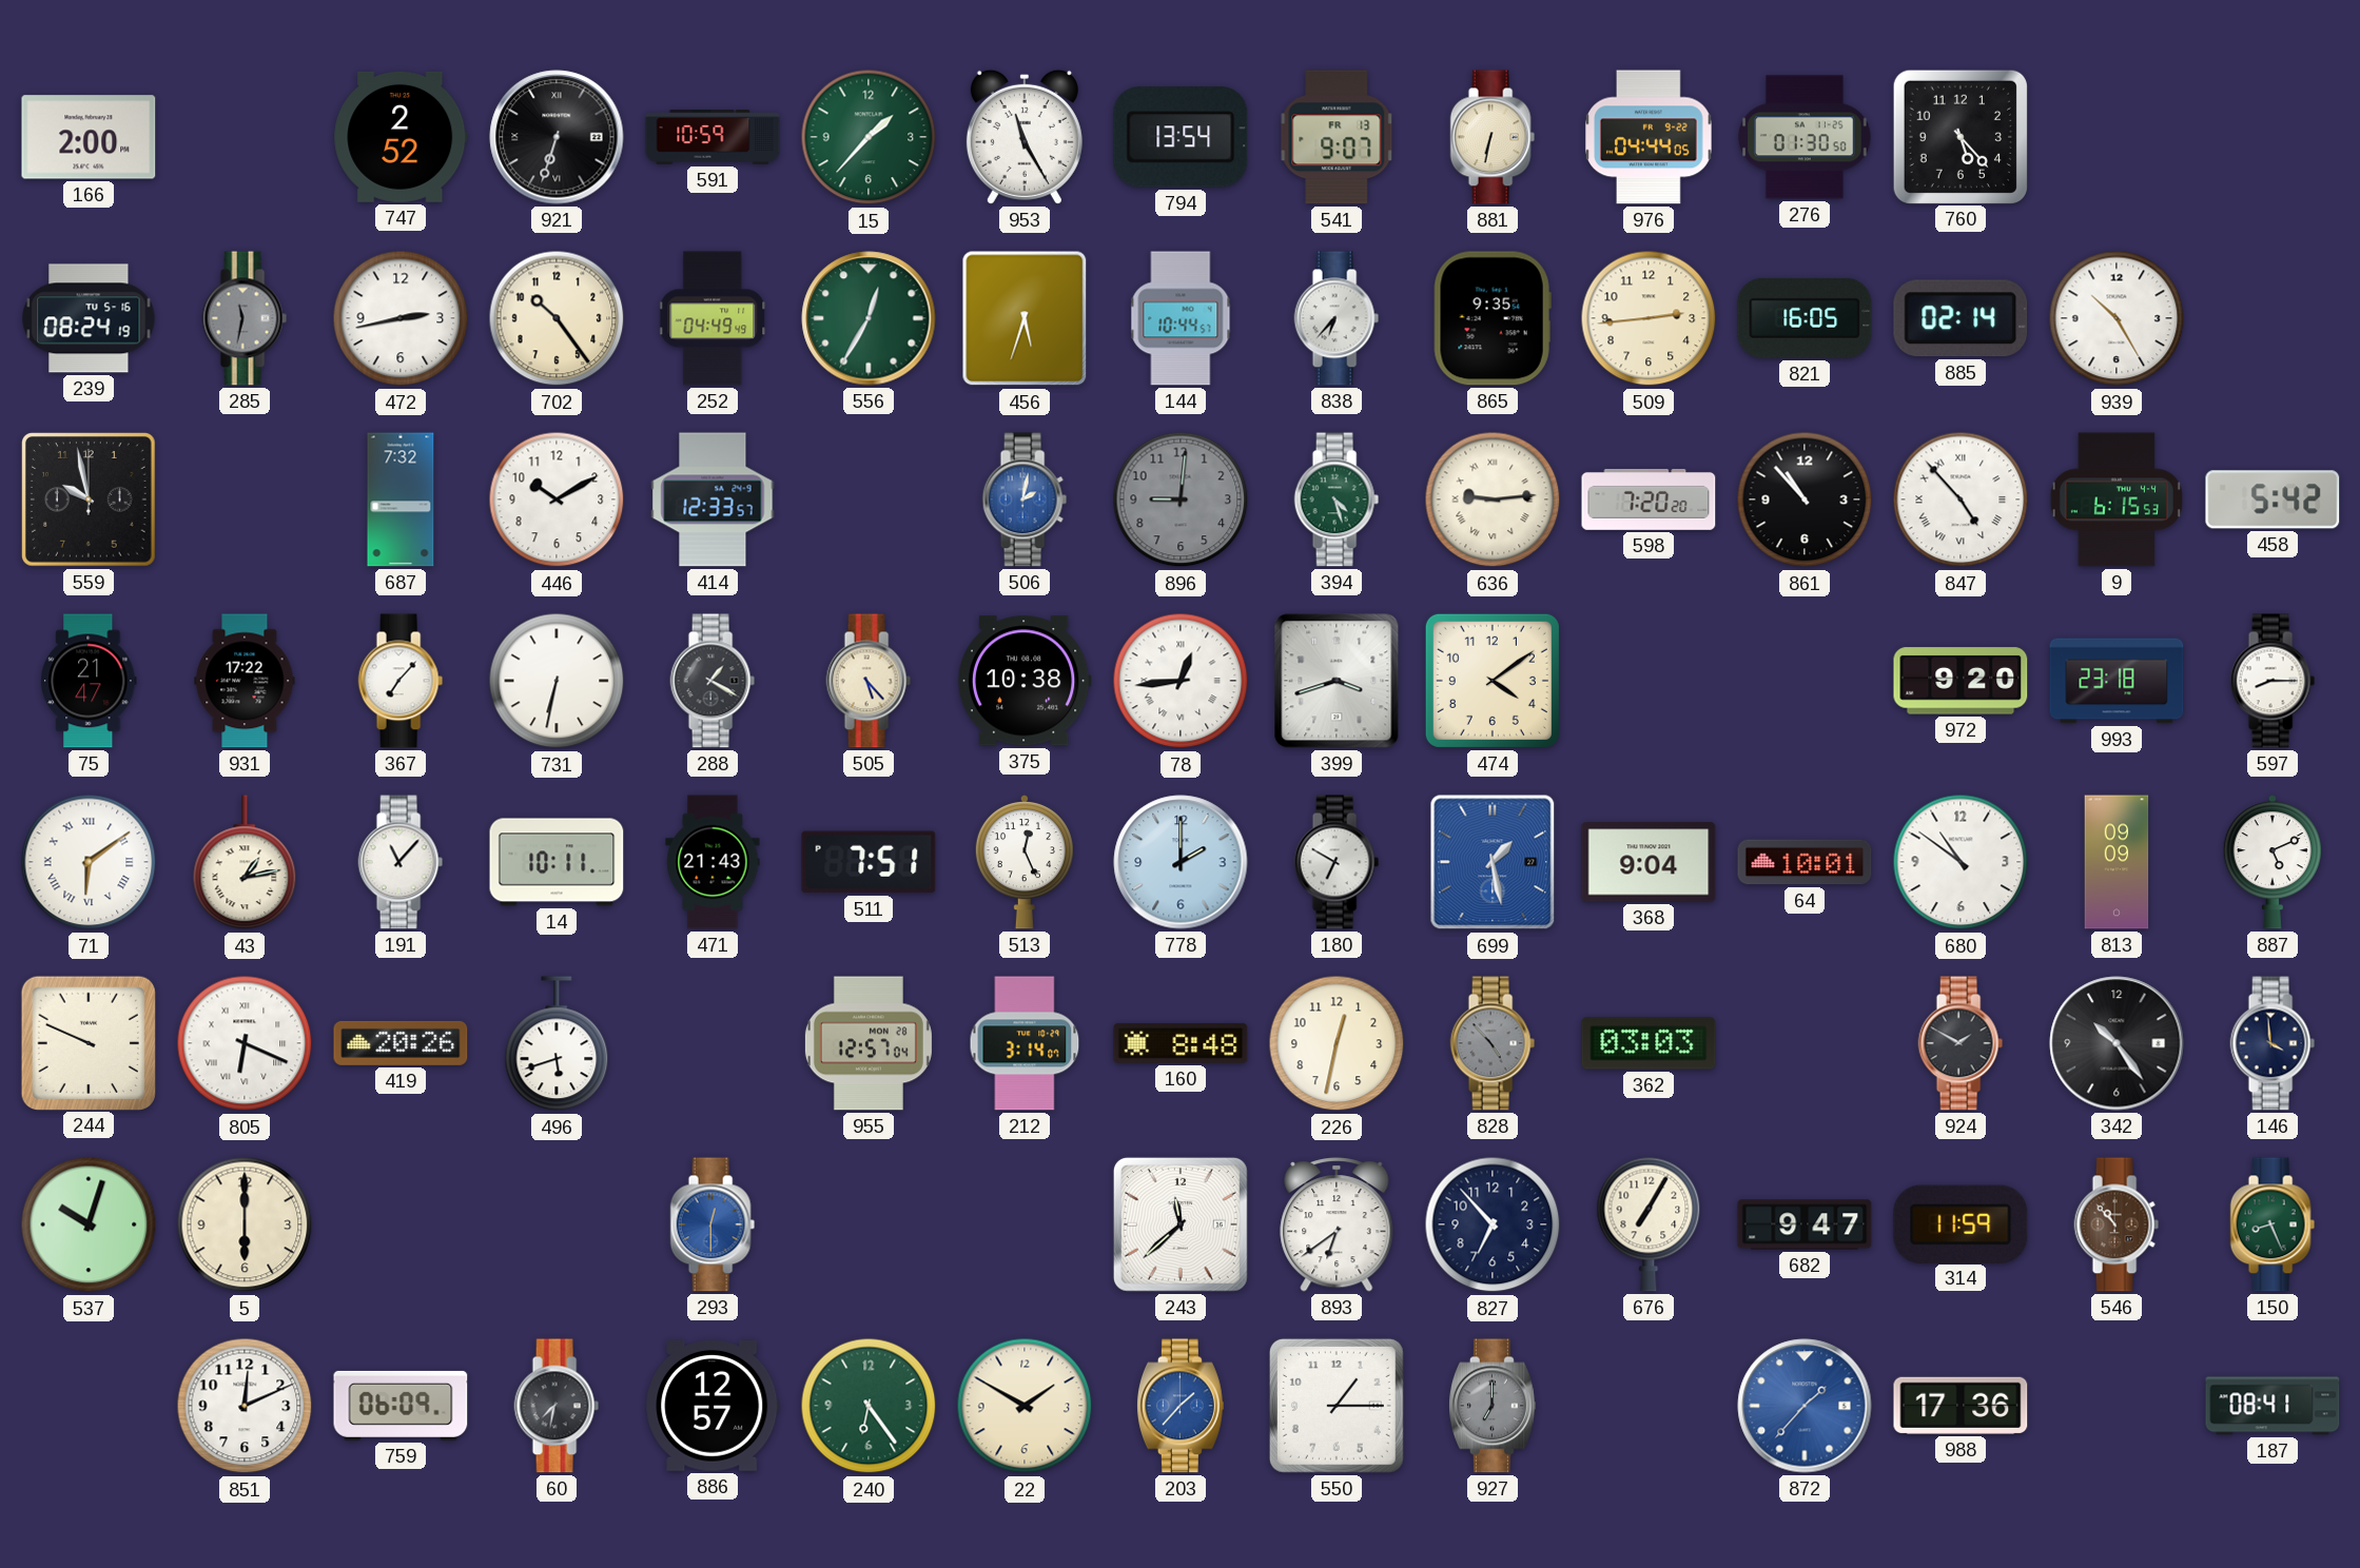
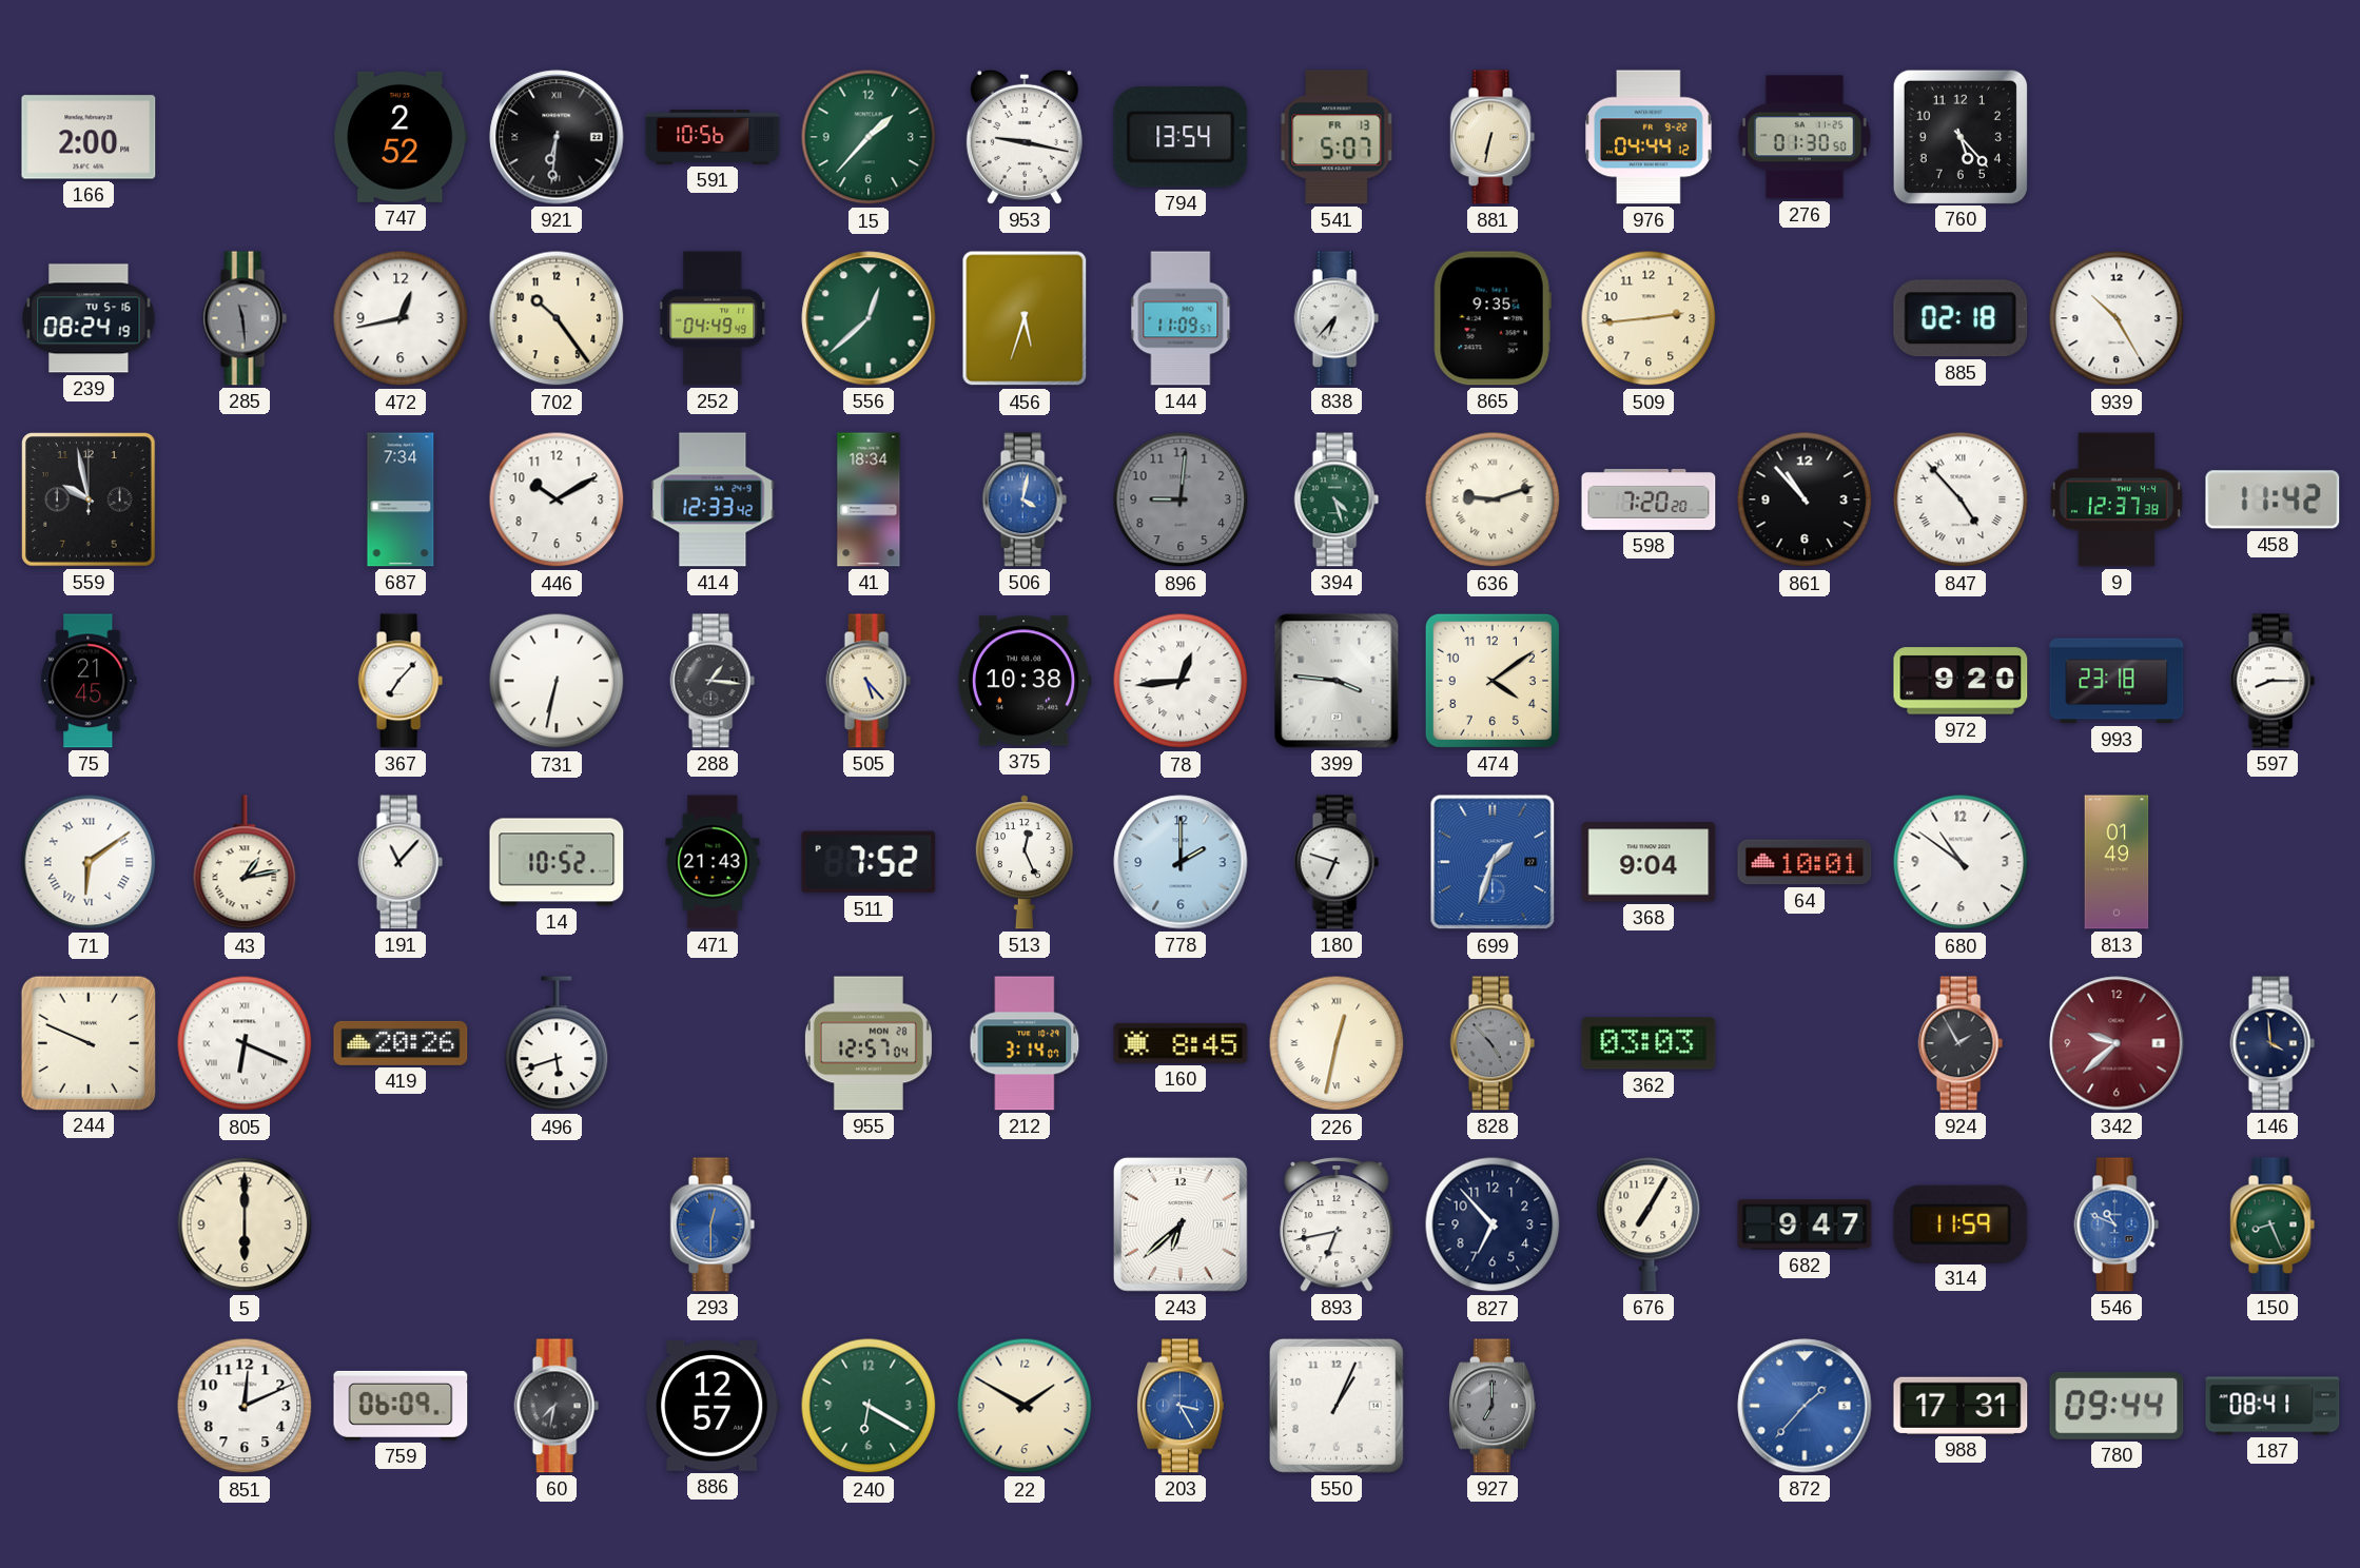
921: 6:33 -> 6:31 (557, 137)
591: 10:59 -> 10:56 (713, 137)
953: 11:25 -> 9:17 (1025, 137)
541: 9:07 -> 5:07 (1337, 137)
976: 04:44:05 -> 04:44:12 (1649, 137)
285: 11:32 -> 11:29 (245, 318)
472: 2:43 -> 12:43 (401, 318)
556: 12:35 -> 12:38 (869, 318)
144: 10:44 -> 11:09 (1181, 318)
821: 16:05 -> none (1805, 318)
885: 02:14 -> 02:18 (1961, 318)
687: 7:32 -> 7:34 (401, 499)
414: 12:33:57 -> 12:33:42 (713, 499)
41: none -> 18:34 (869, 499)
506: 2:02 -> 4:02 (1025, 499)
636: 9:14 -> 9:12 (1493, 499)
9: 6:15 -> 12:37 (2117, 499)
458: 5:42 -> 11:42 (2273, 499)
75: 21:47 -> 21:45 (89, 681)
931: 17:22 -> none (245, 681)
288: 1:20 -> 1:16 (713, 681)
399: 3:42 -> 3:46 (1337, 681)
14: 10:11 -> 10:52 (557, 862)
511: 7:51 -> 7:52 (869, 862)
180: 6:50 -> 6:48 (1337, 862)
699: 1:28 -> 1:33 (1493, 862)
813: 09:09 -> 01:49 (2117, 862)
887: 5:11 -> none (2273, 863)
160: 8:48 -> 8:45 (1181, 1043)
226 numerals: Arabic -> Roman (1337, 1043)
924: 1:50 -> 1:55 (1961, 1043)
342: 10:24 -> 9:38 (2117, 1043)
342 dial: black -> burgundy (2117, 1043)
537: 10:03 -> none (89, 1224)
243: 11:38 -> 6:38 (1181, 1224)
893: 6:39 -> 6:43 (1337, 1224)
546: 10:53 -> 10:49 (2117, 1224)
546 dial: brown -> blue (2117, 1224)
240: 6:24 -> 6:20 (869, 1406)
203: 1:37 -> 3:25 (1181, 1406)
550: 1:15 -> 1:04 (1337, 1406)
988: 17:36 -> 17:31 (1961, 1406)
780: none -> 09:44 (2117, 1406)
